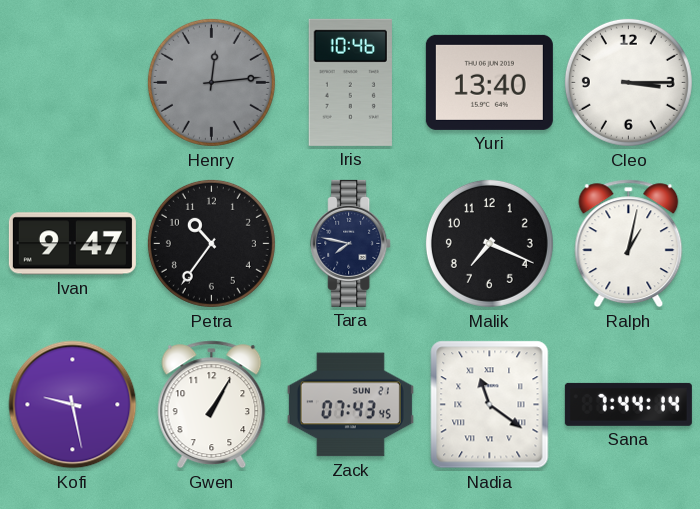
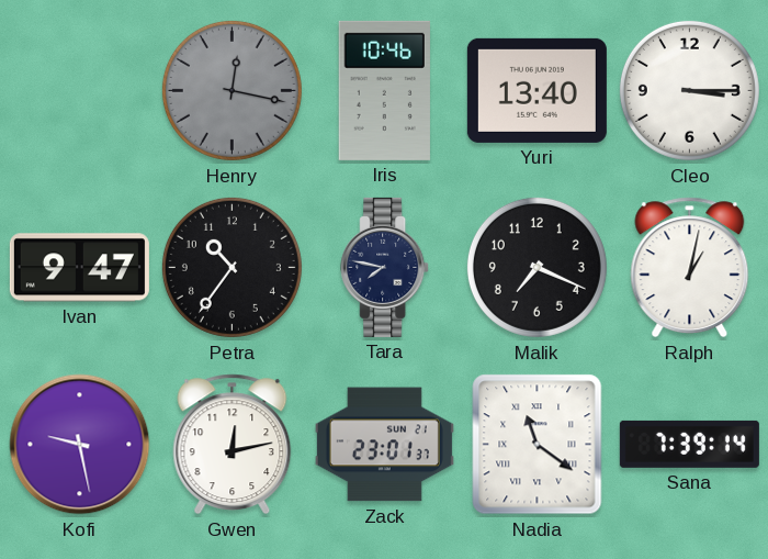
Henry: 12:14 -> 12:17 (231, 90)
Gwen: 1:05 -> 12:13 (233, 445)
Zack: 07:43 -> 23:01 (384, 445)
Sana: 7:44 -> 7:39 (689, 444)
